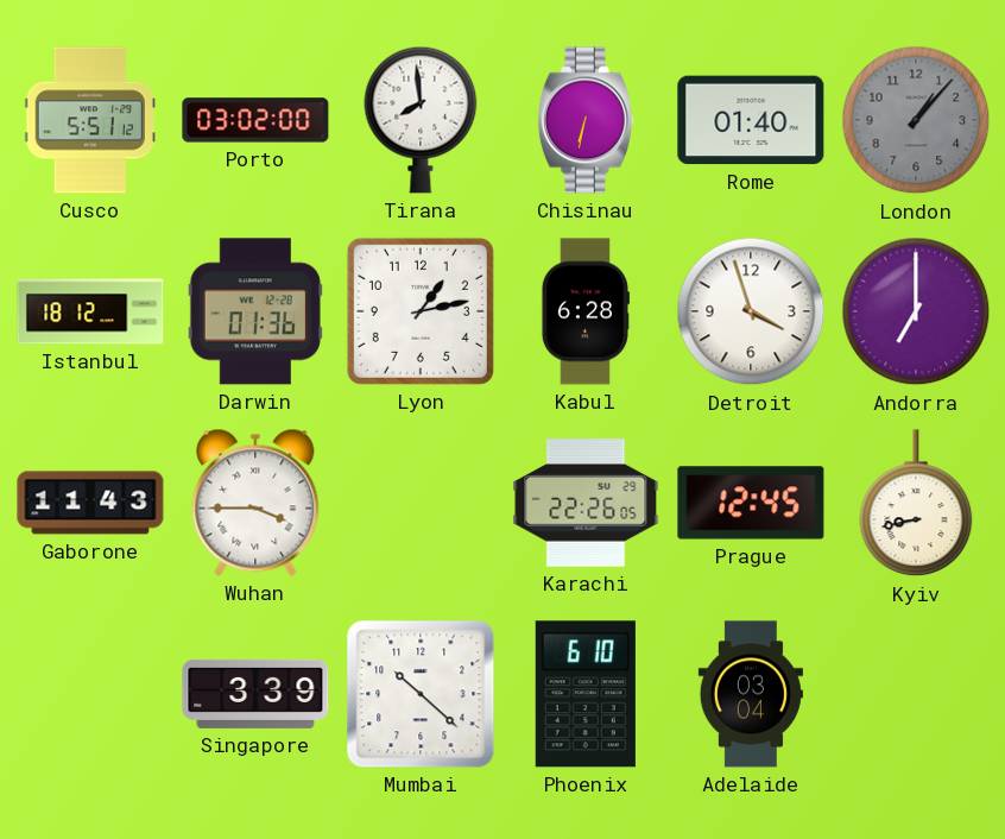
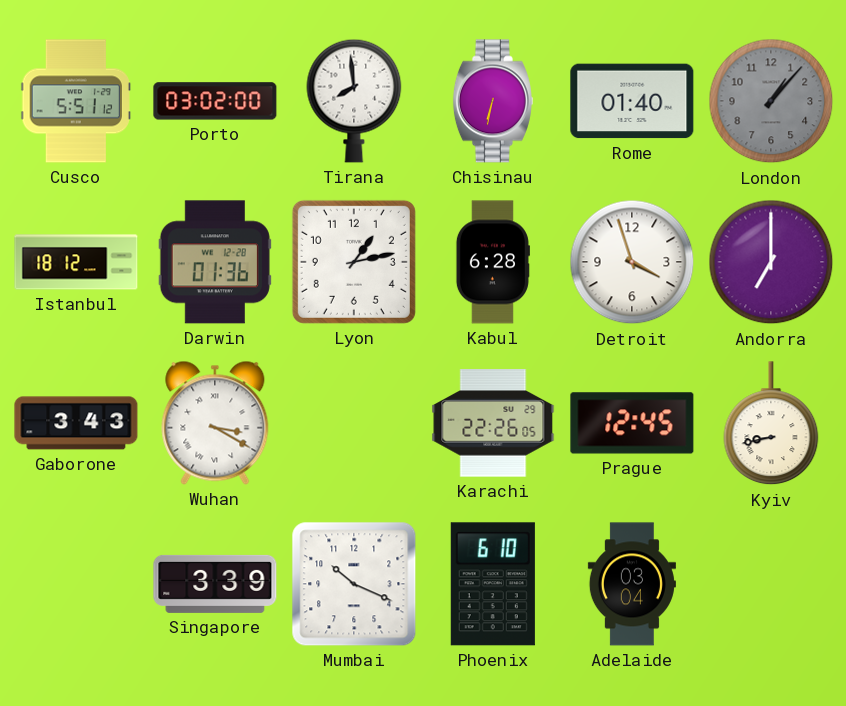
Gaborone: 11:43 -> 3:43 (76, 423)
Wuhan: 3:45 -> 3:20 (215, 423)
Mumbai: 10:22 -> 10:19 (354, 584)
